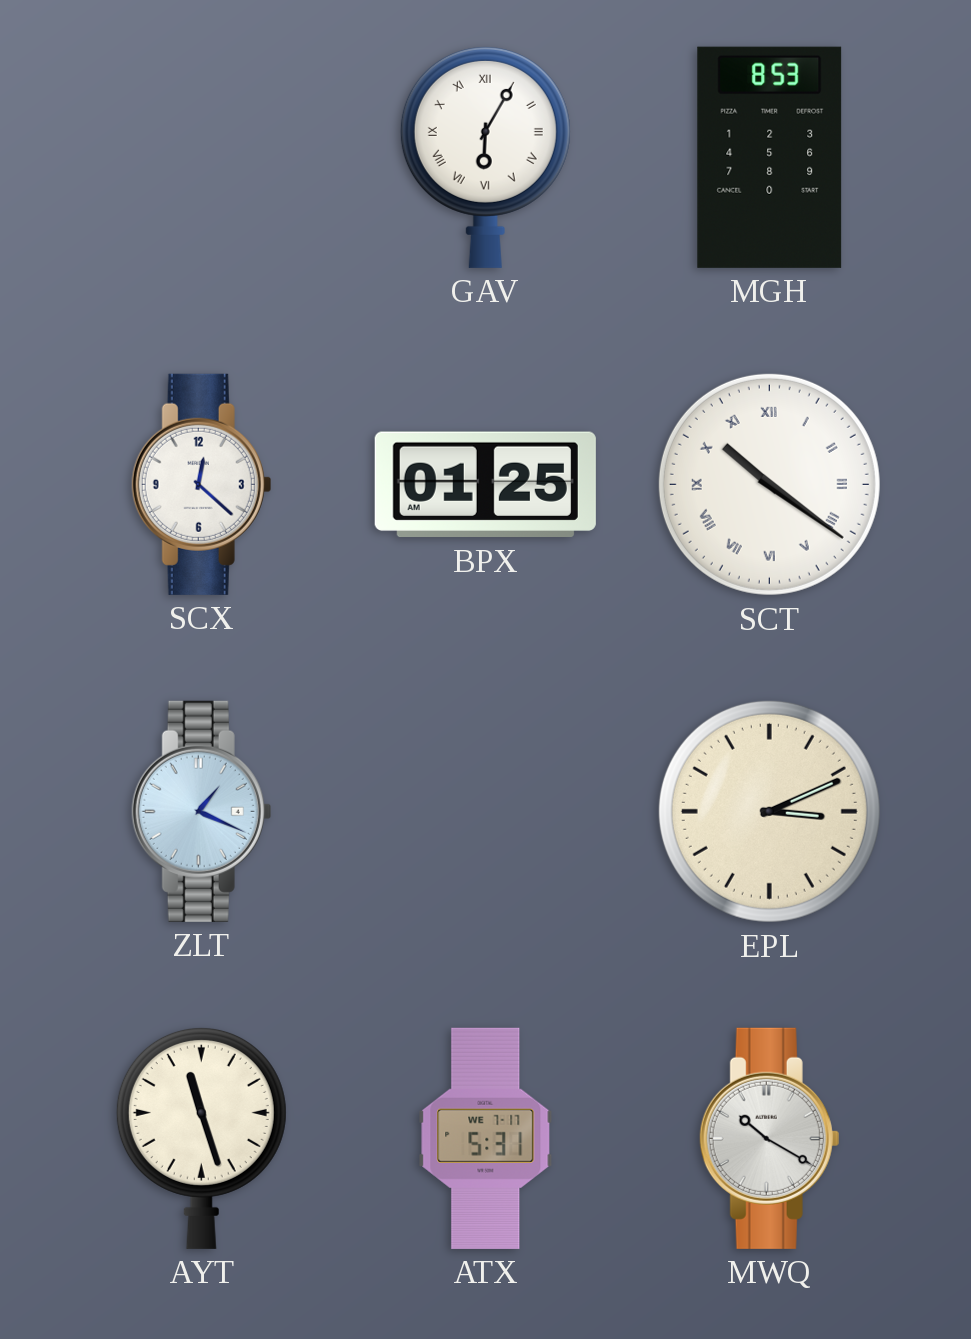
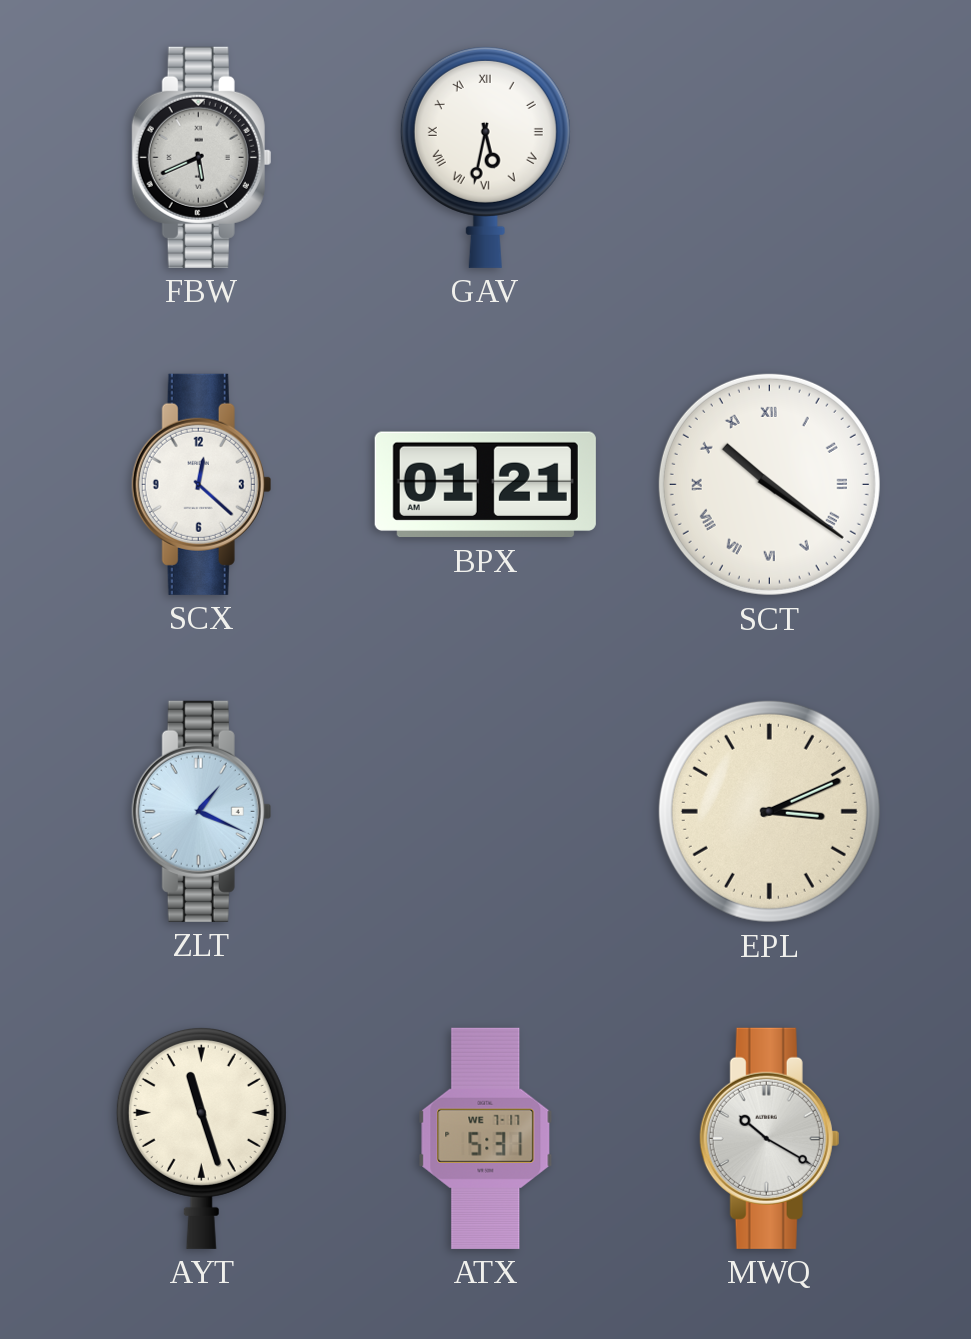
FBW: none -> 5:41 (202, 157)
GAV: 6:05 -> 5:32 (485, 157)
MGH: 8:53 -> none (770, 157)
BPX: 01:25 -> 01:21 (485, 485)
